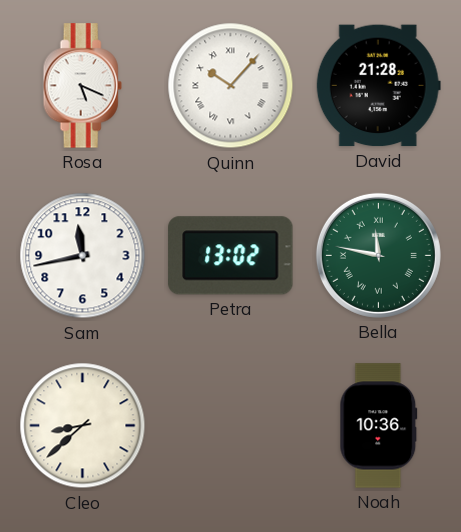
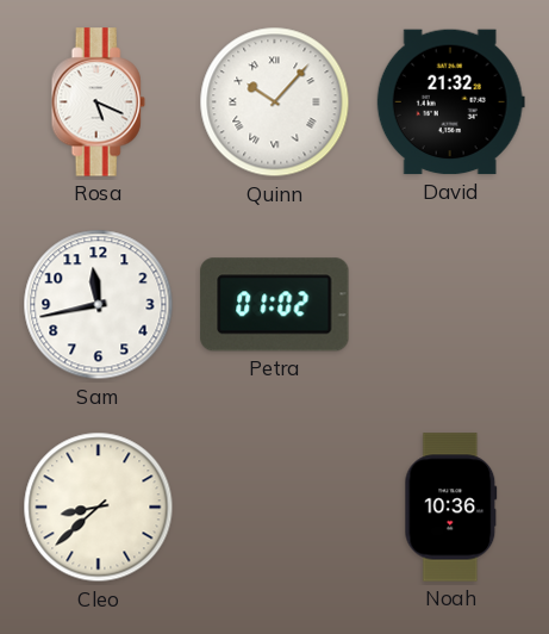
David: 21:28 -> 21:32 (450, 102)
Petra: 13:02 -> 01:02 (275, 305)
Bella: 11:47 -> none (378, 255)
